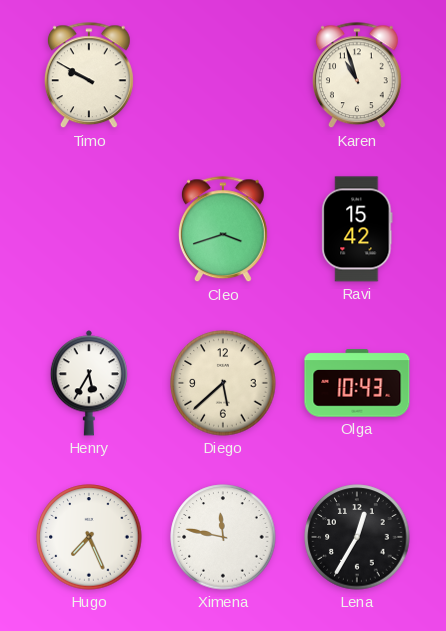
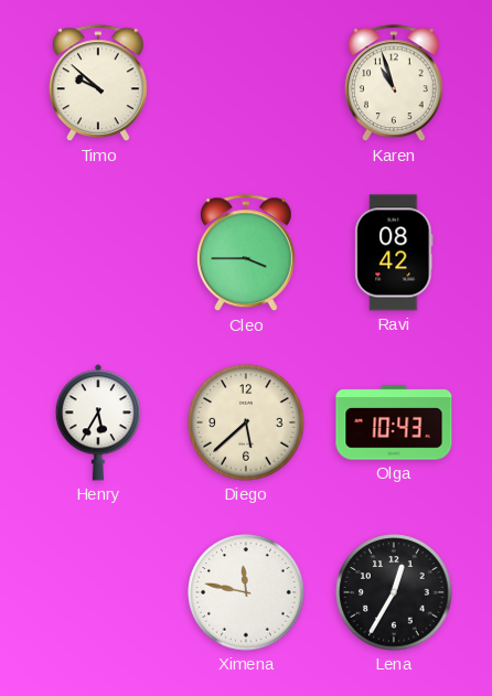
Timo: 9:50 -> 9:52 (98, 84)
Cleo: 3:42 -> 3:45 (246, 254)
Ravi: 15:42 -> 08:42 (394, 253)
Hugo: 7:26 -> none (89, 537)
